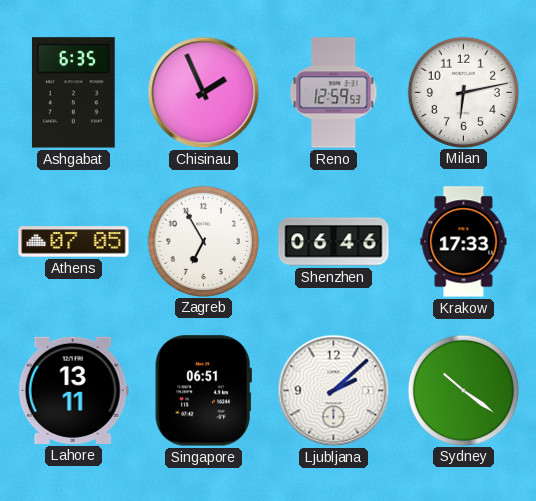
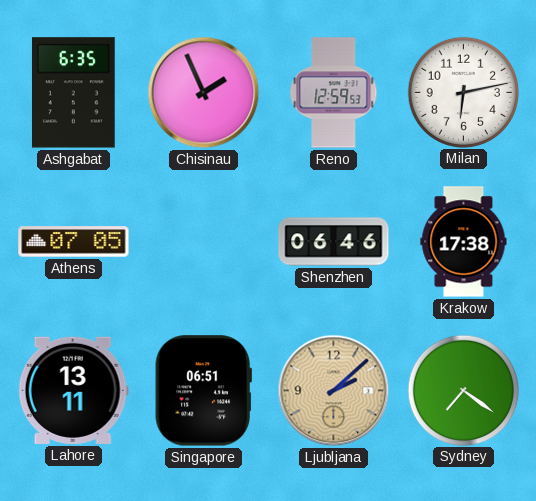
Zagreb: 6:55 -> none (203, 241)
Krakow: 17:33 -> 17:38 (464, 242)
Ljubljana dial: white -> champagne (334, 391)
Sydney: 10:21 -> 7:21 (463, 390)
